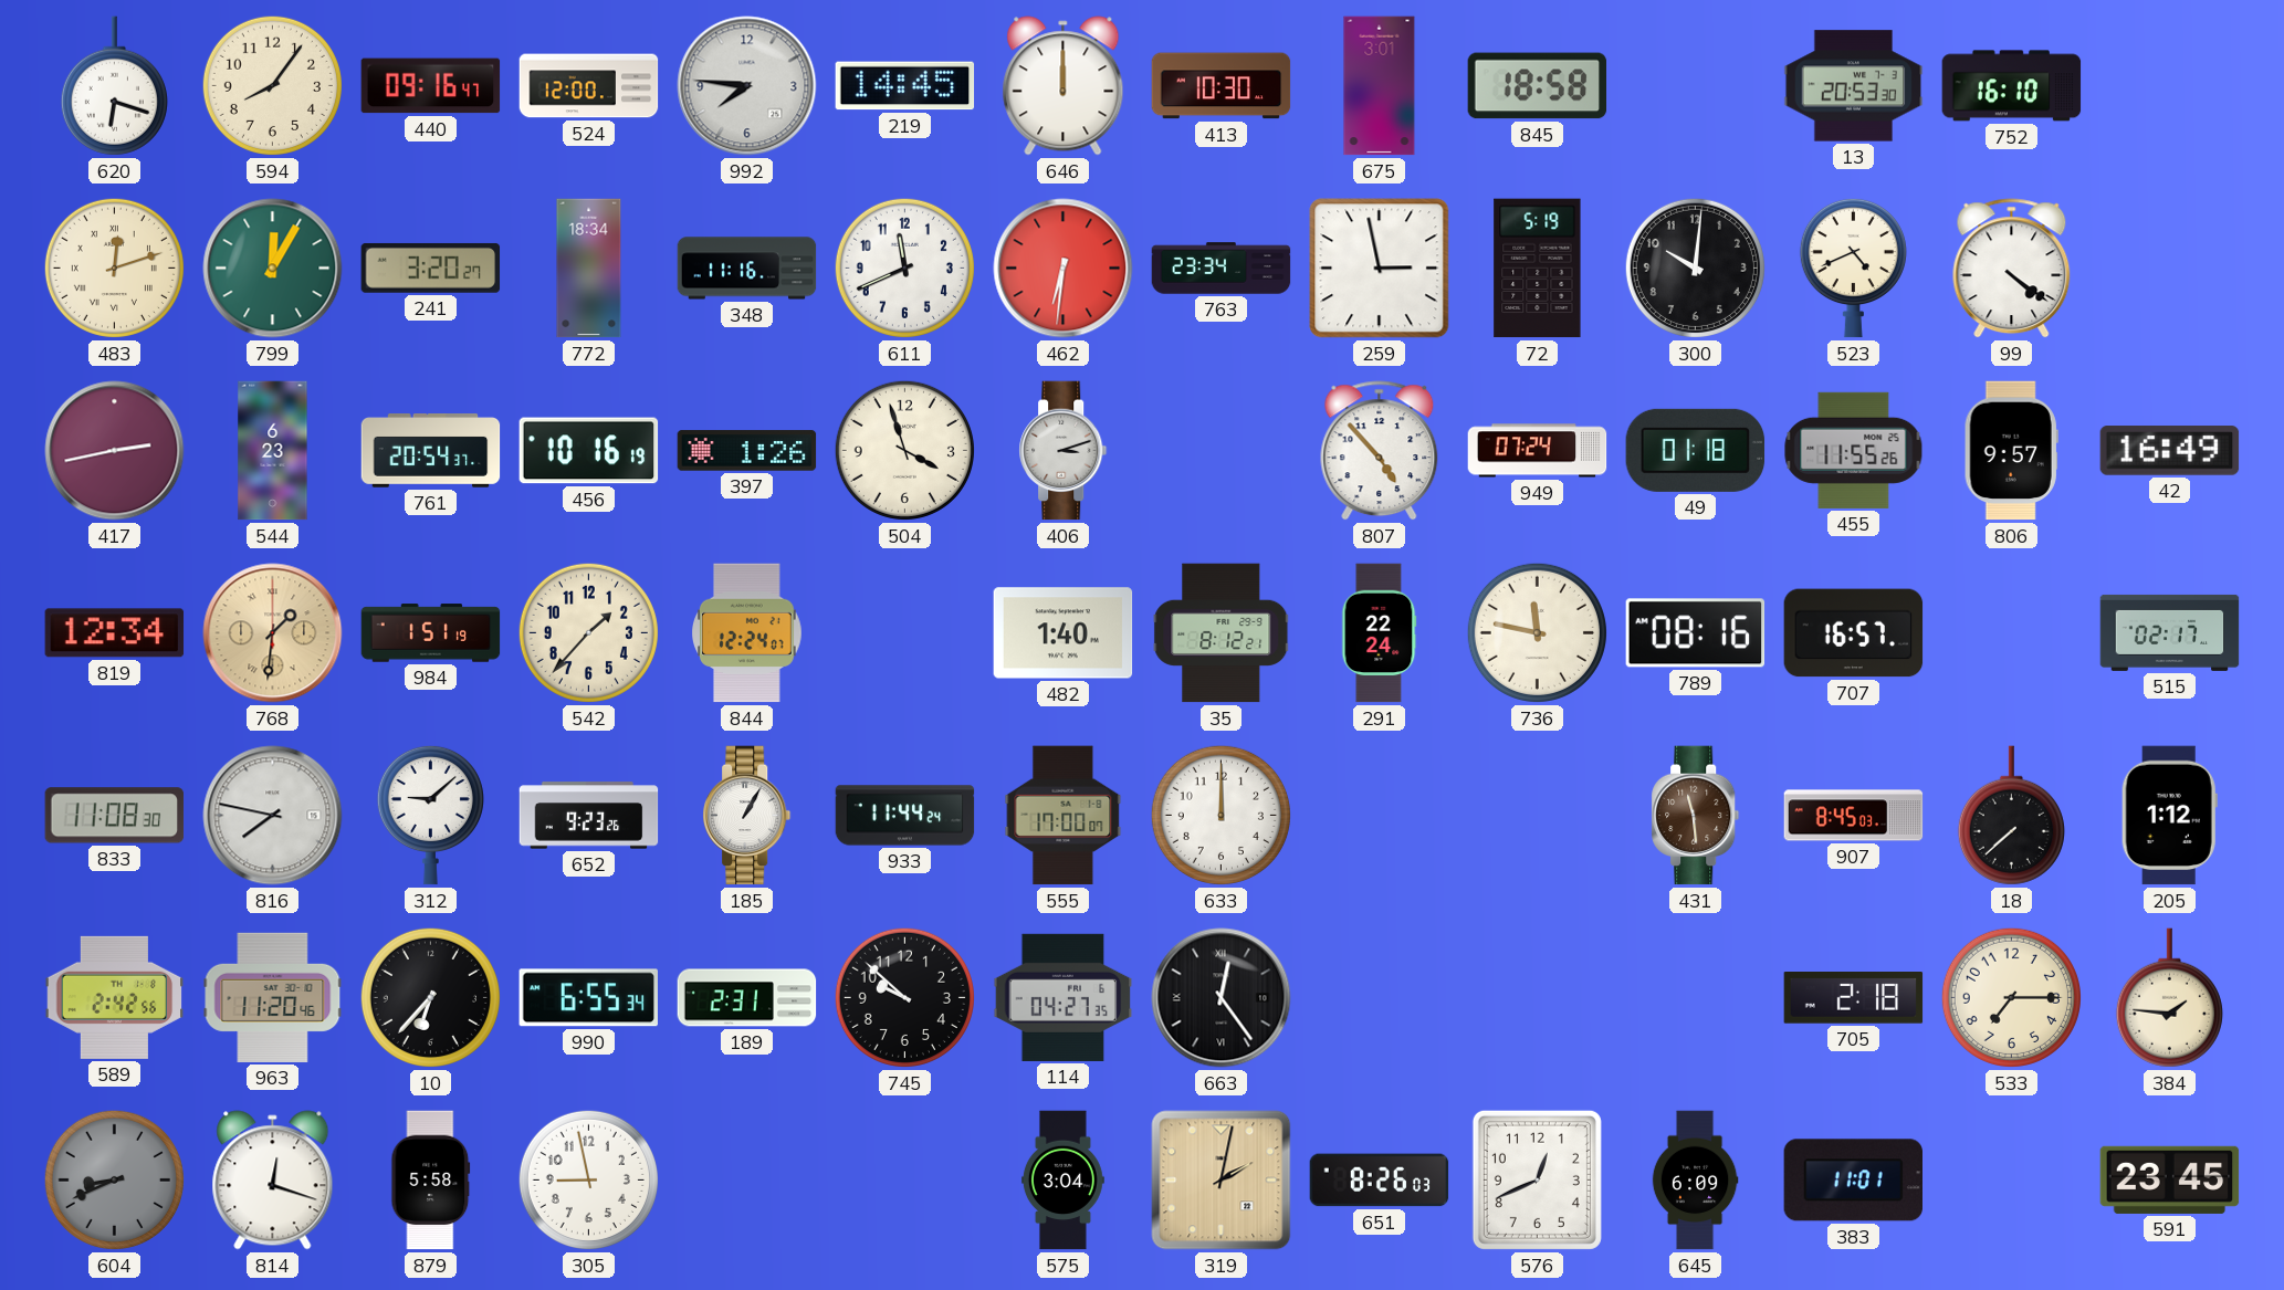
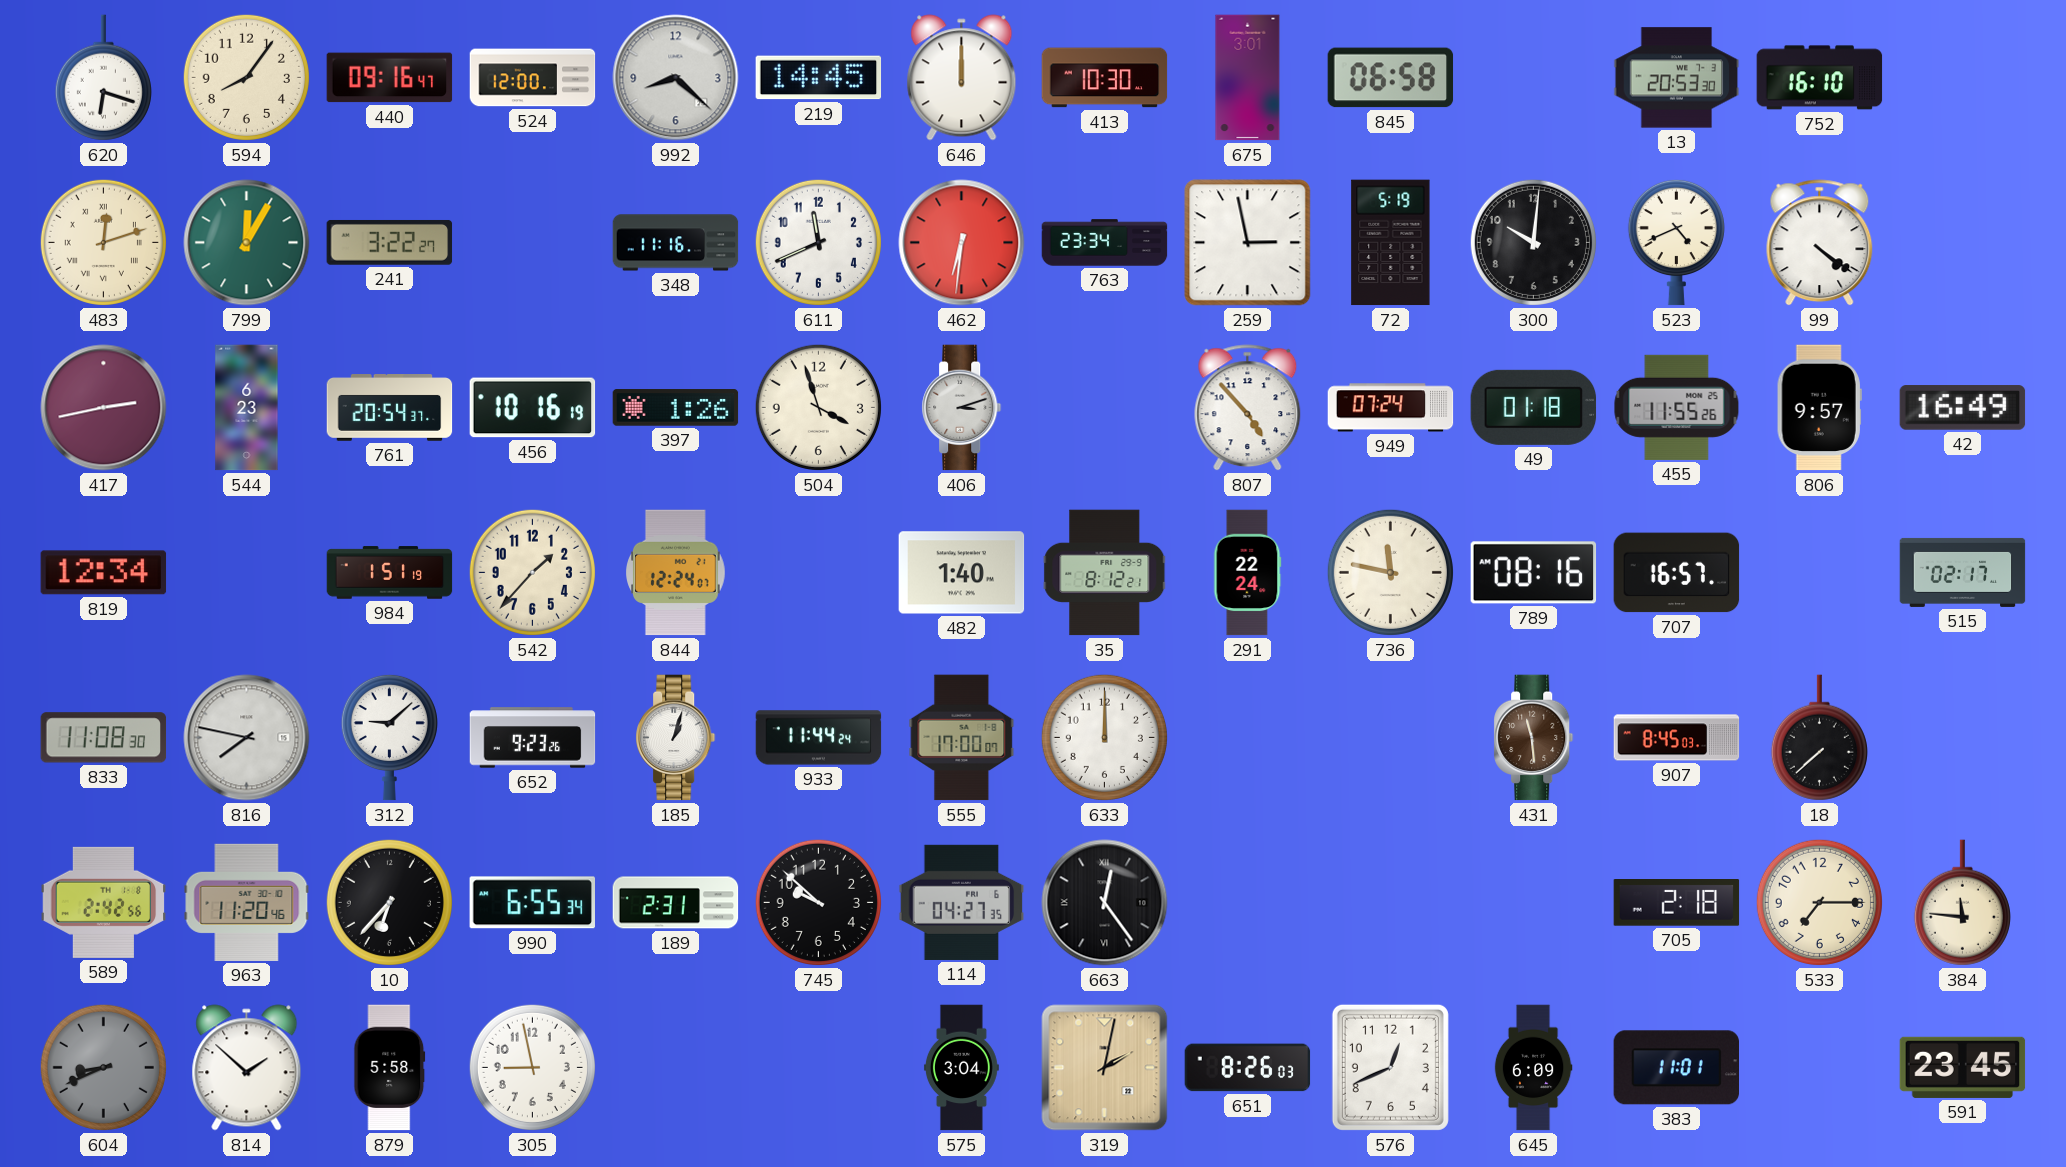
992: 7:46 -> 8:22 (676, 78)
845: 18:58 -> 06:58 (1391, 78)
241: 3:20 -> 3:22 (390, 242)
772: 18:34 -> none (589, 269)
768: 1:31 -> none (273, 633)
185: 1:05 -> 1:03 (676, 738)
205: 1:12 -> none (2169, 816)
384: 1:46 -> 11:46 (1962, 903)
814: 12:18 -> 1:52 (247, 1068)
